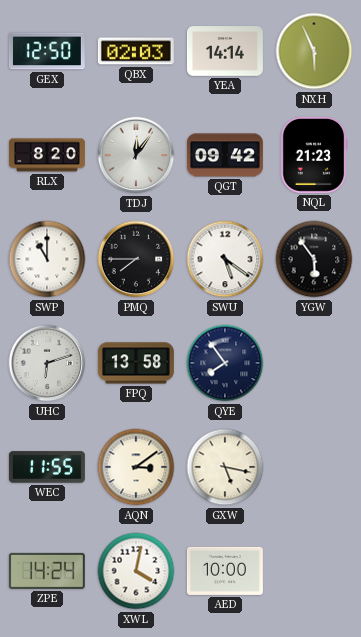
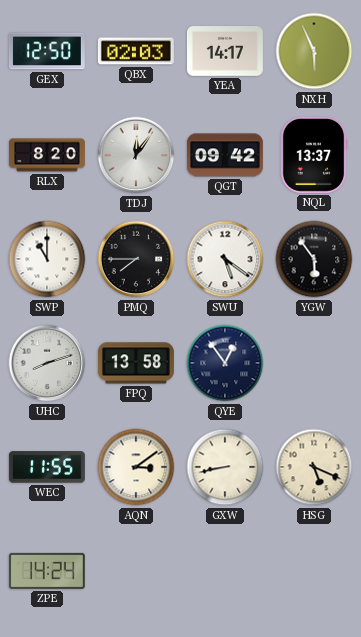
YEA: 14:14 -> 14:17 (225, 51)
NQL: 21:23 -> 13:37 (314, 155)
UHC: 6:12 -> 8:12 (47, 363)
QYE: 7:54 -> 12:54 (225, 363)
GXW: 5:17 -> 8:43 (225, 467)
HSG: none -> 5:19 (314, 467)
XWL: 4:02 -> none (136, 571)
AED: 10:00 -> none (225, 571)
